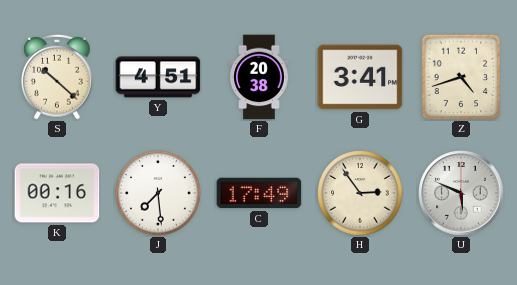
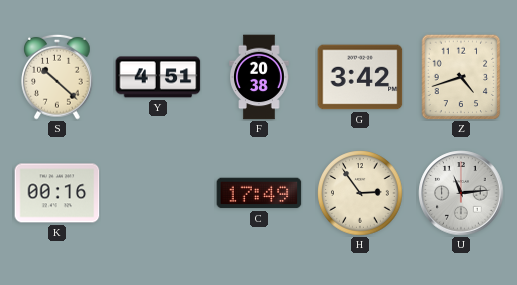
G: 3:41 -> 3:42 (360, 77)
J: 7:29 -> none (158, 193)
U: 5:49 -> 11:14 (461, 193)
